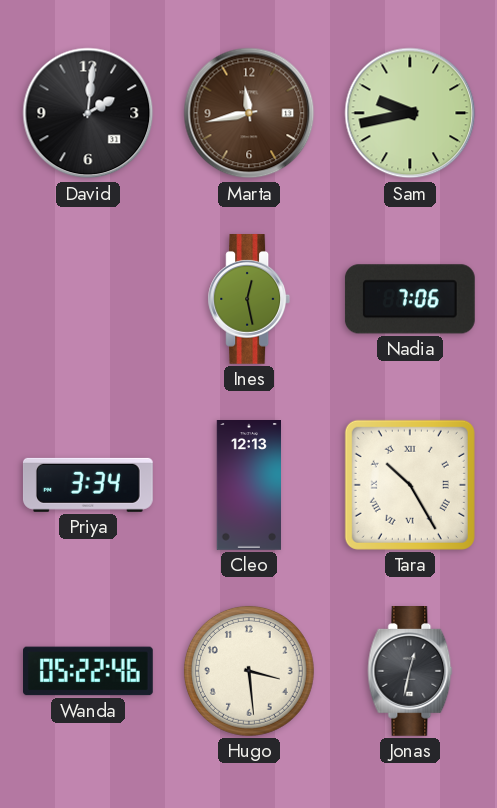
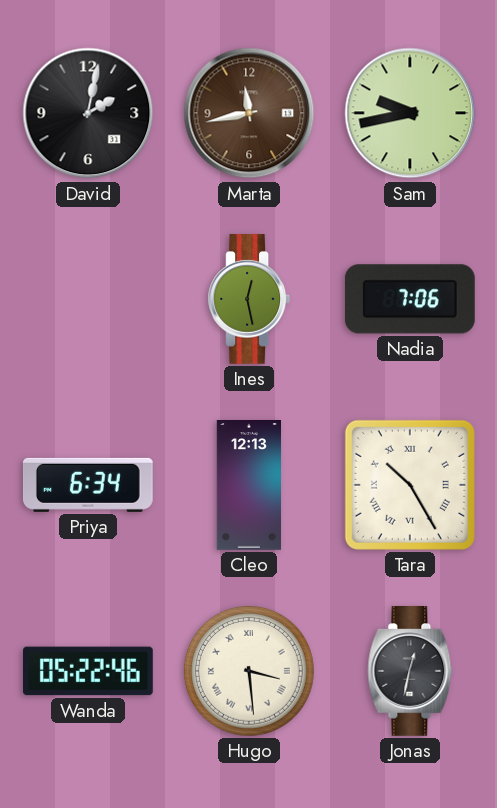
David: 2:01 -> 2:02 (88, 113)
Priya: 3:34 -> 6:34 (88, 485)
Hugo numerals: Arabic -> Roman (249, 671)
